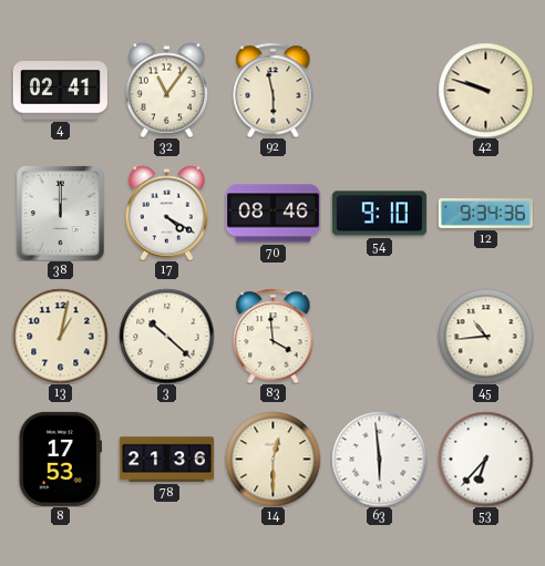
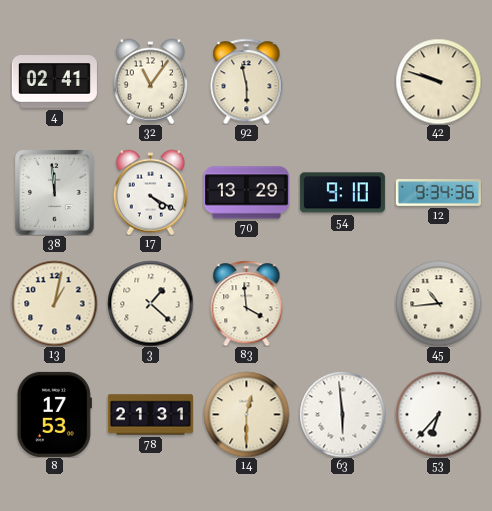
38: 12:00 -> 11:59 (55, 193)
70: 08:46 -> 13:29 (246, 193)
3: 10:22 -> 1:22 (150, 303)
78: 21:36 -> 21:31 (150, 415)
